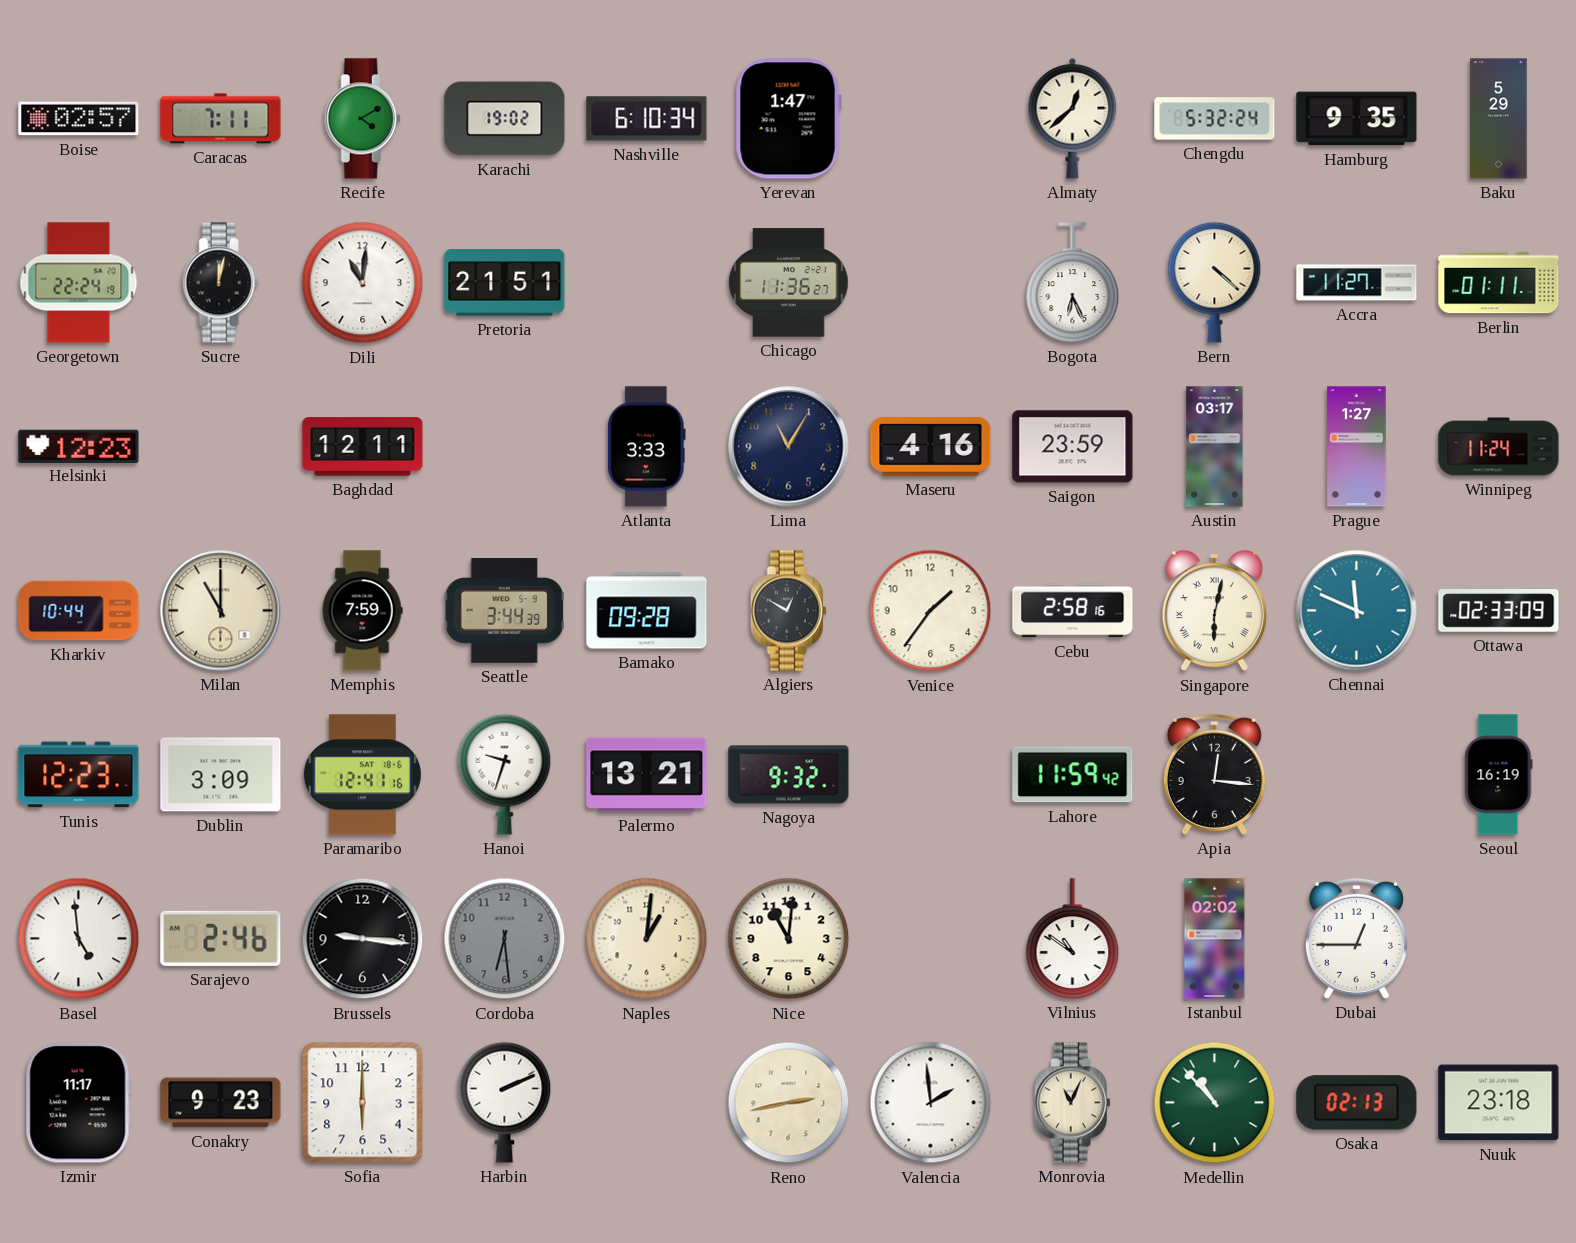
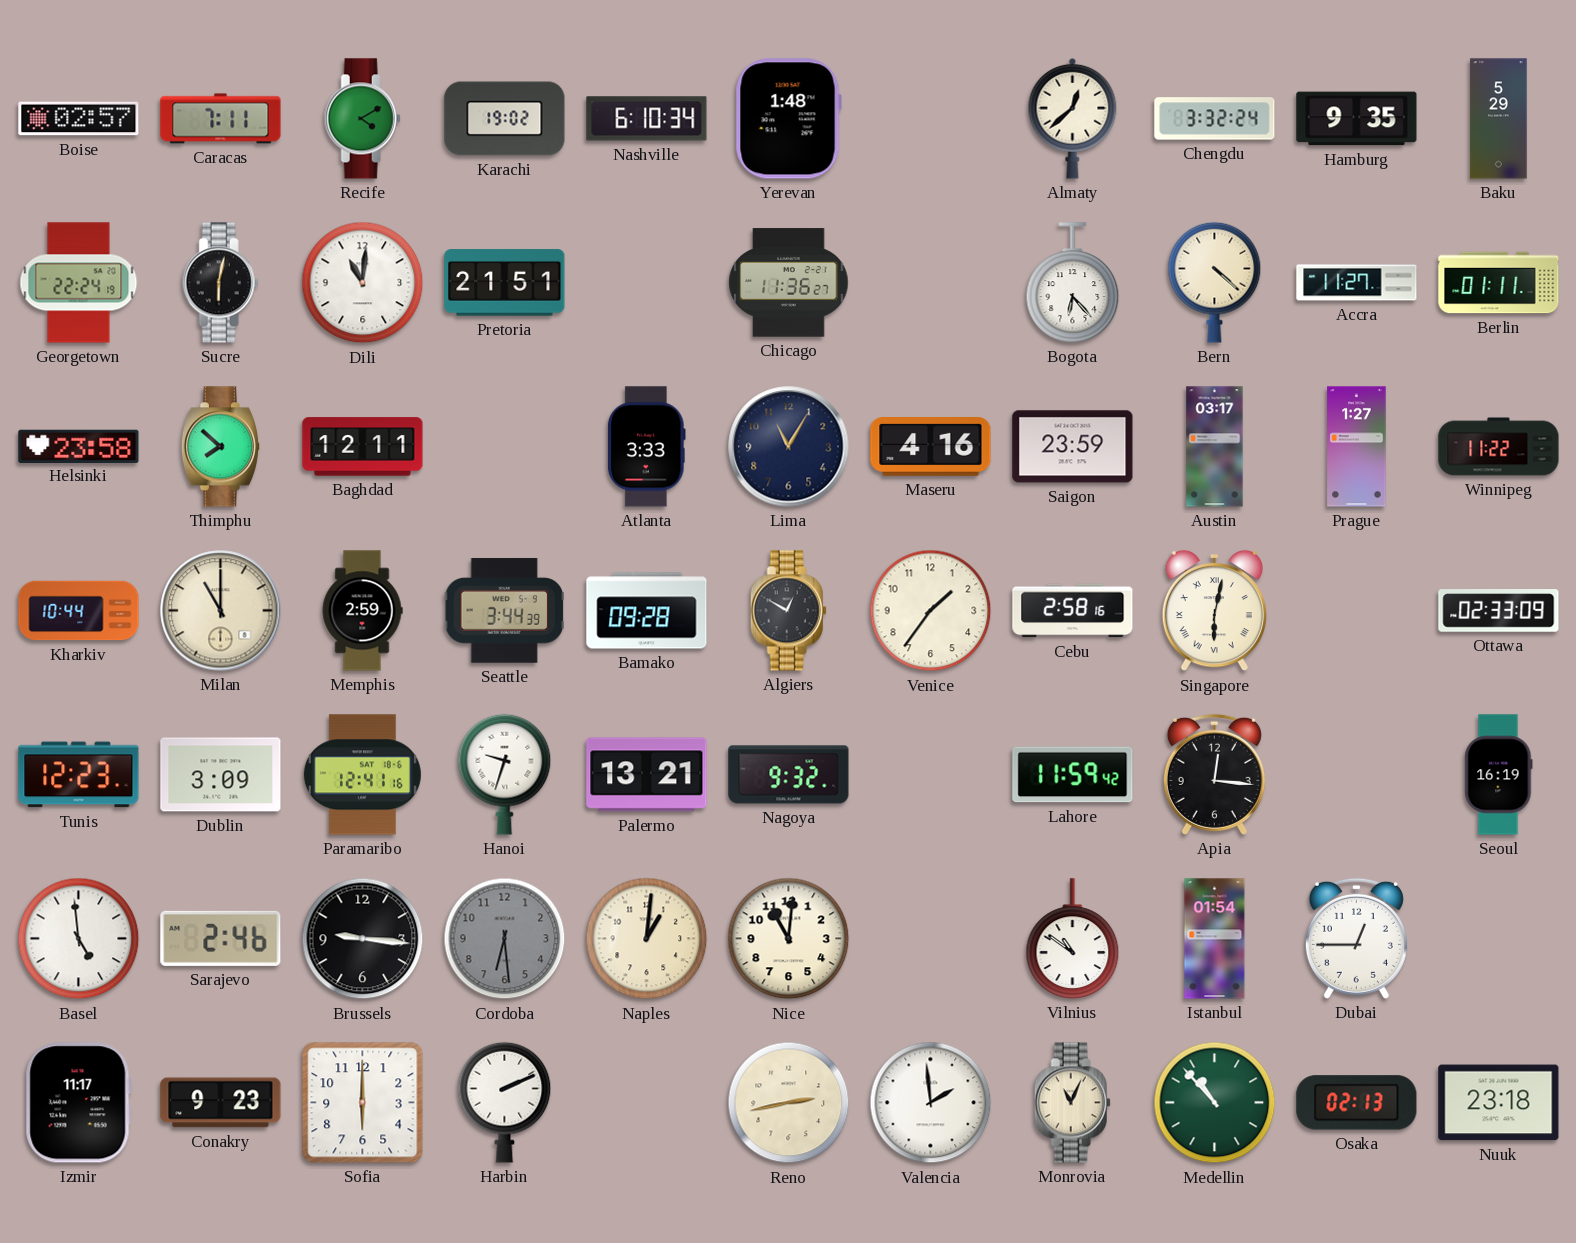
Yerevan: 1:47 -> 1:48 (788, 119)
Chengdu: 5:32 -> 3:32 (1215, 119)
Sucre: 12:02 -> 6:02 (220, 283)
Bogota: 6:26 -> 6:23 (1073, 283)
Helsinki: 12:23 -> 23:58 (79, 446)
Thimphu: none -> 7:52 (220, 447)
Winnipeg: 11:24 -> 11:22 (1499, 447)
Memphis: 7:59 -> 2:59 (362, 611)
Chennai: 11:49 -> none (1357, 611)
Istanbul: 02:02 -> 01:54 (1215, 939)
